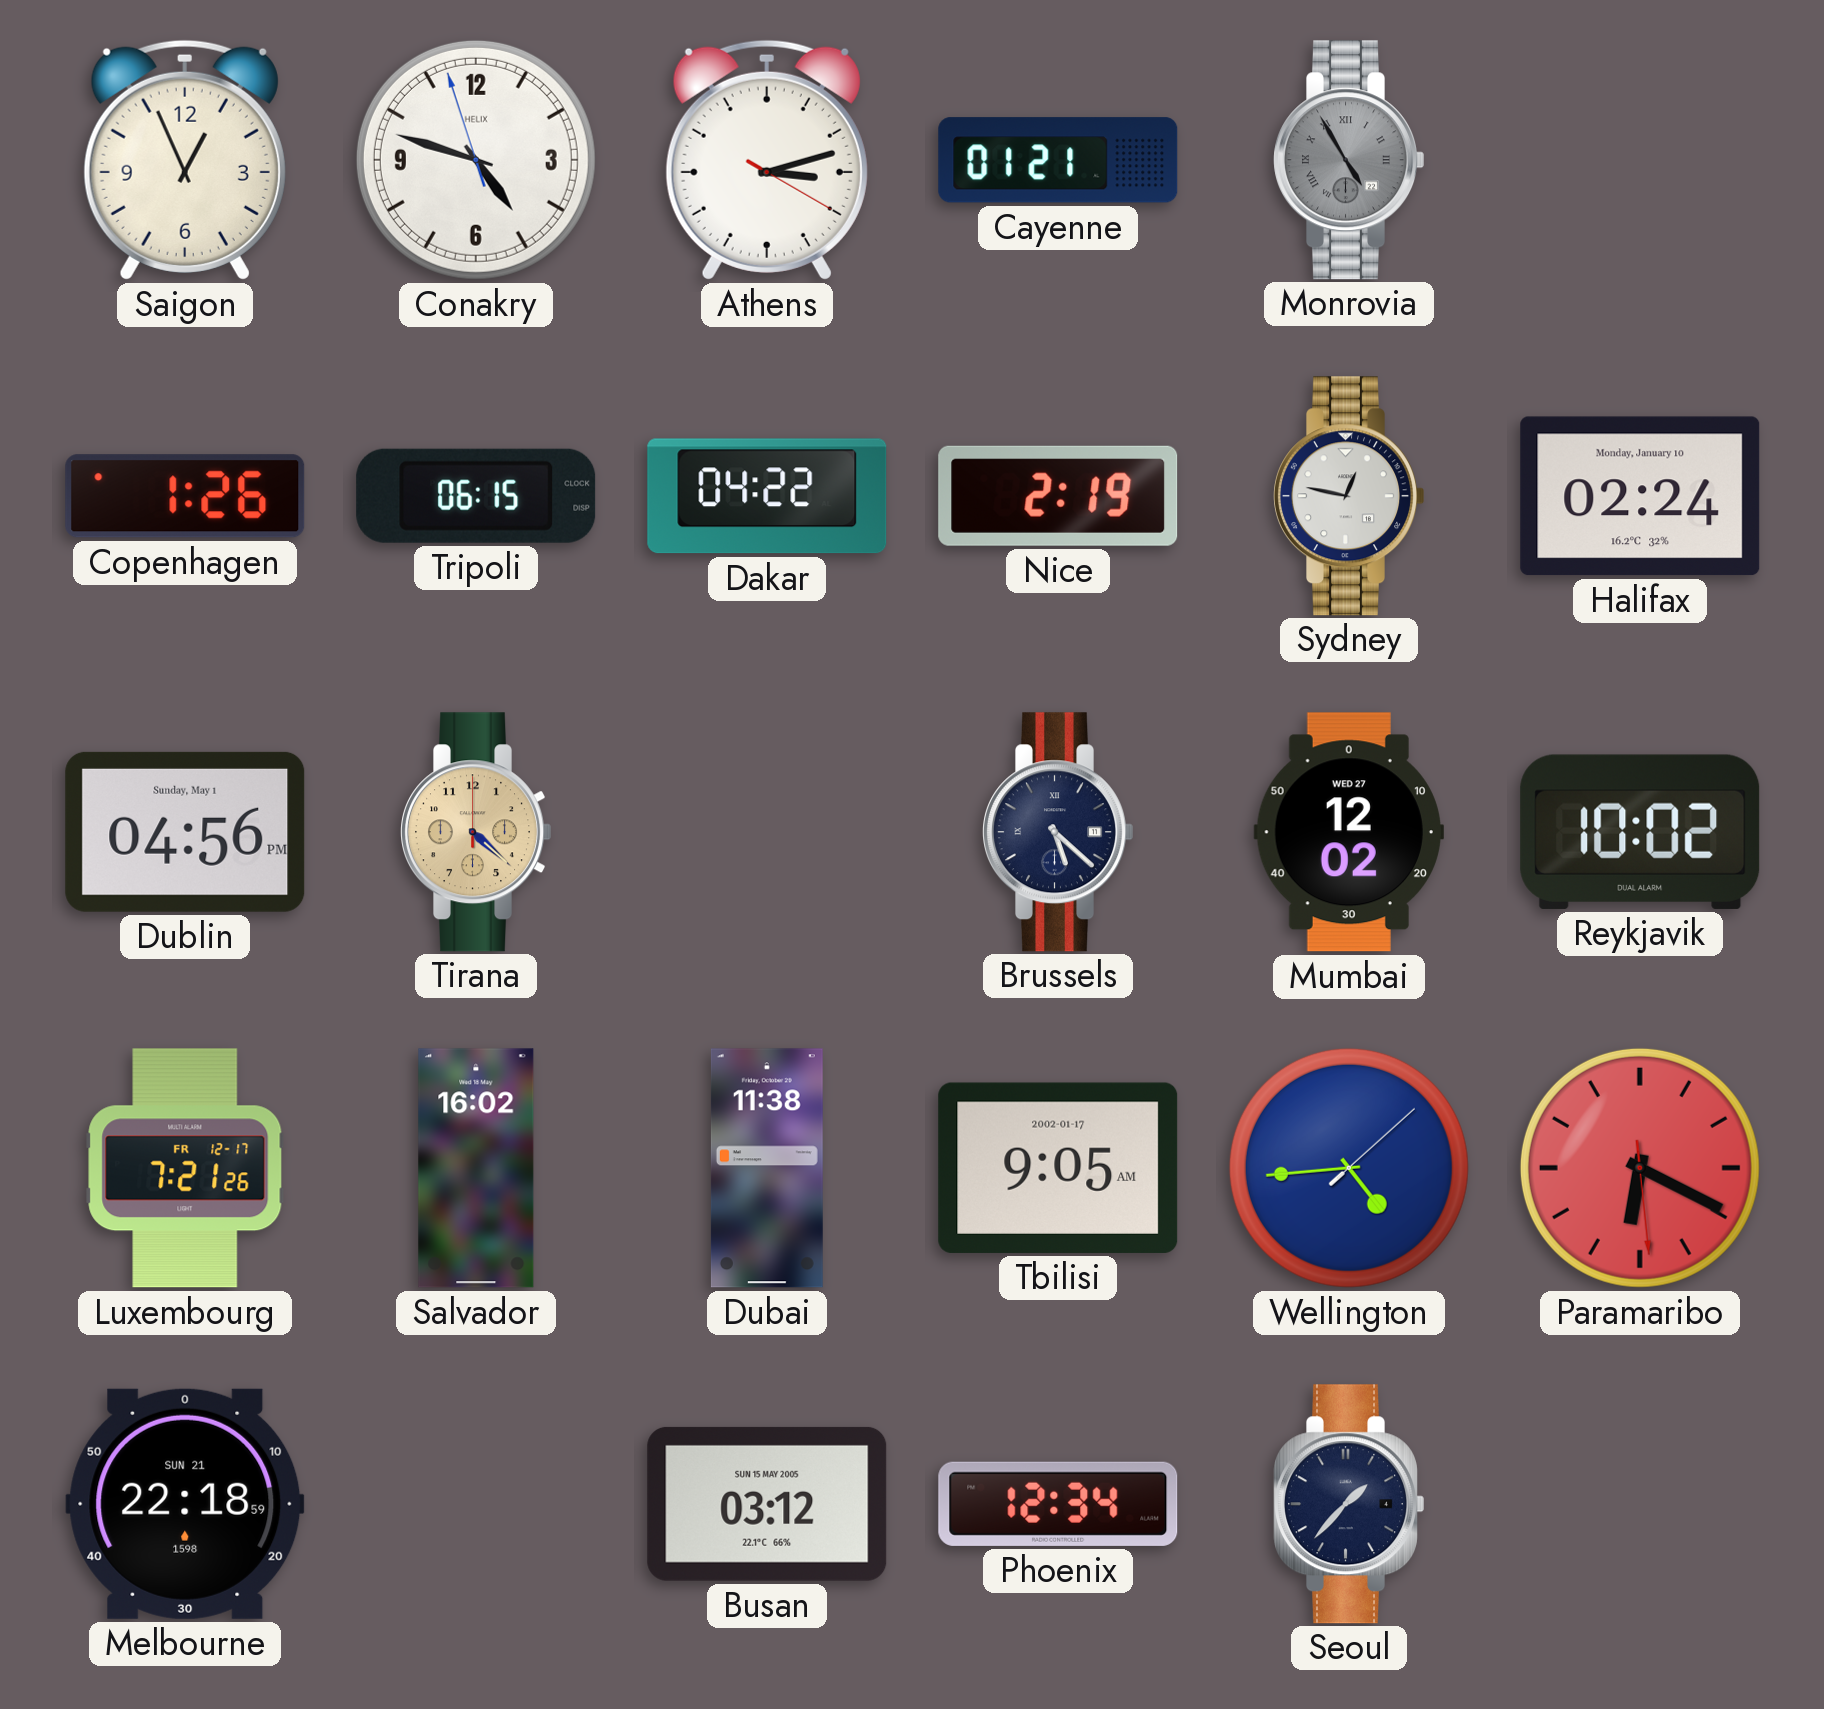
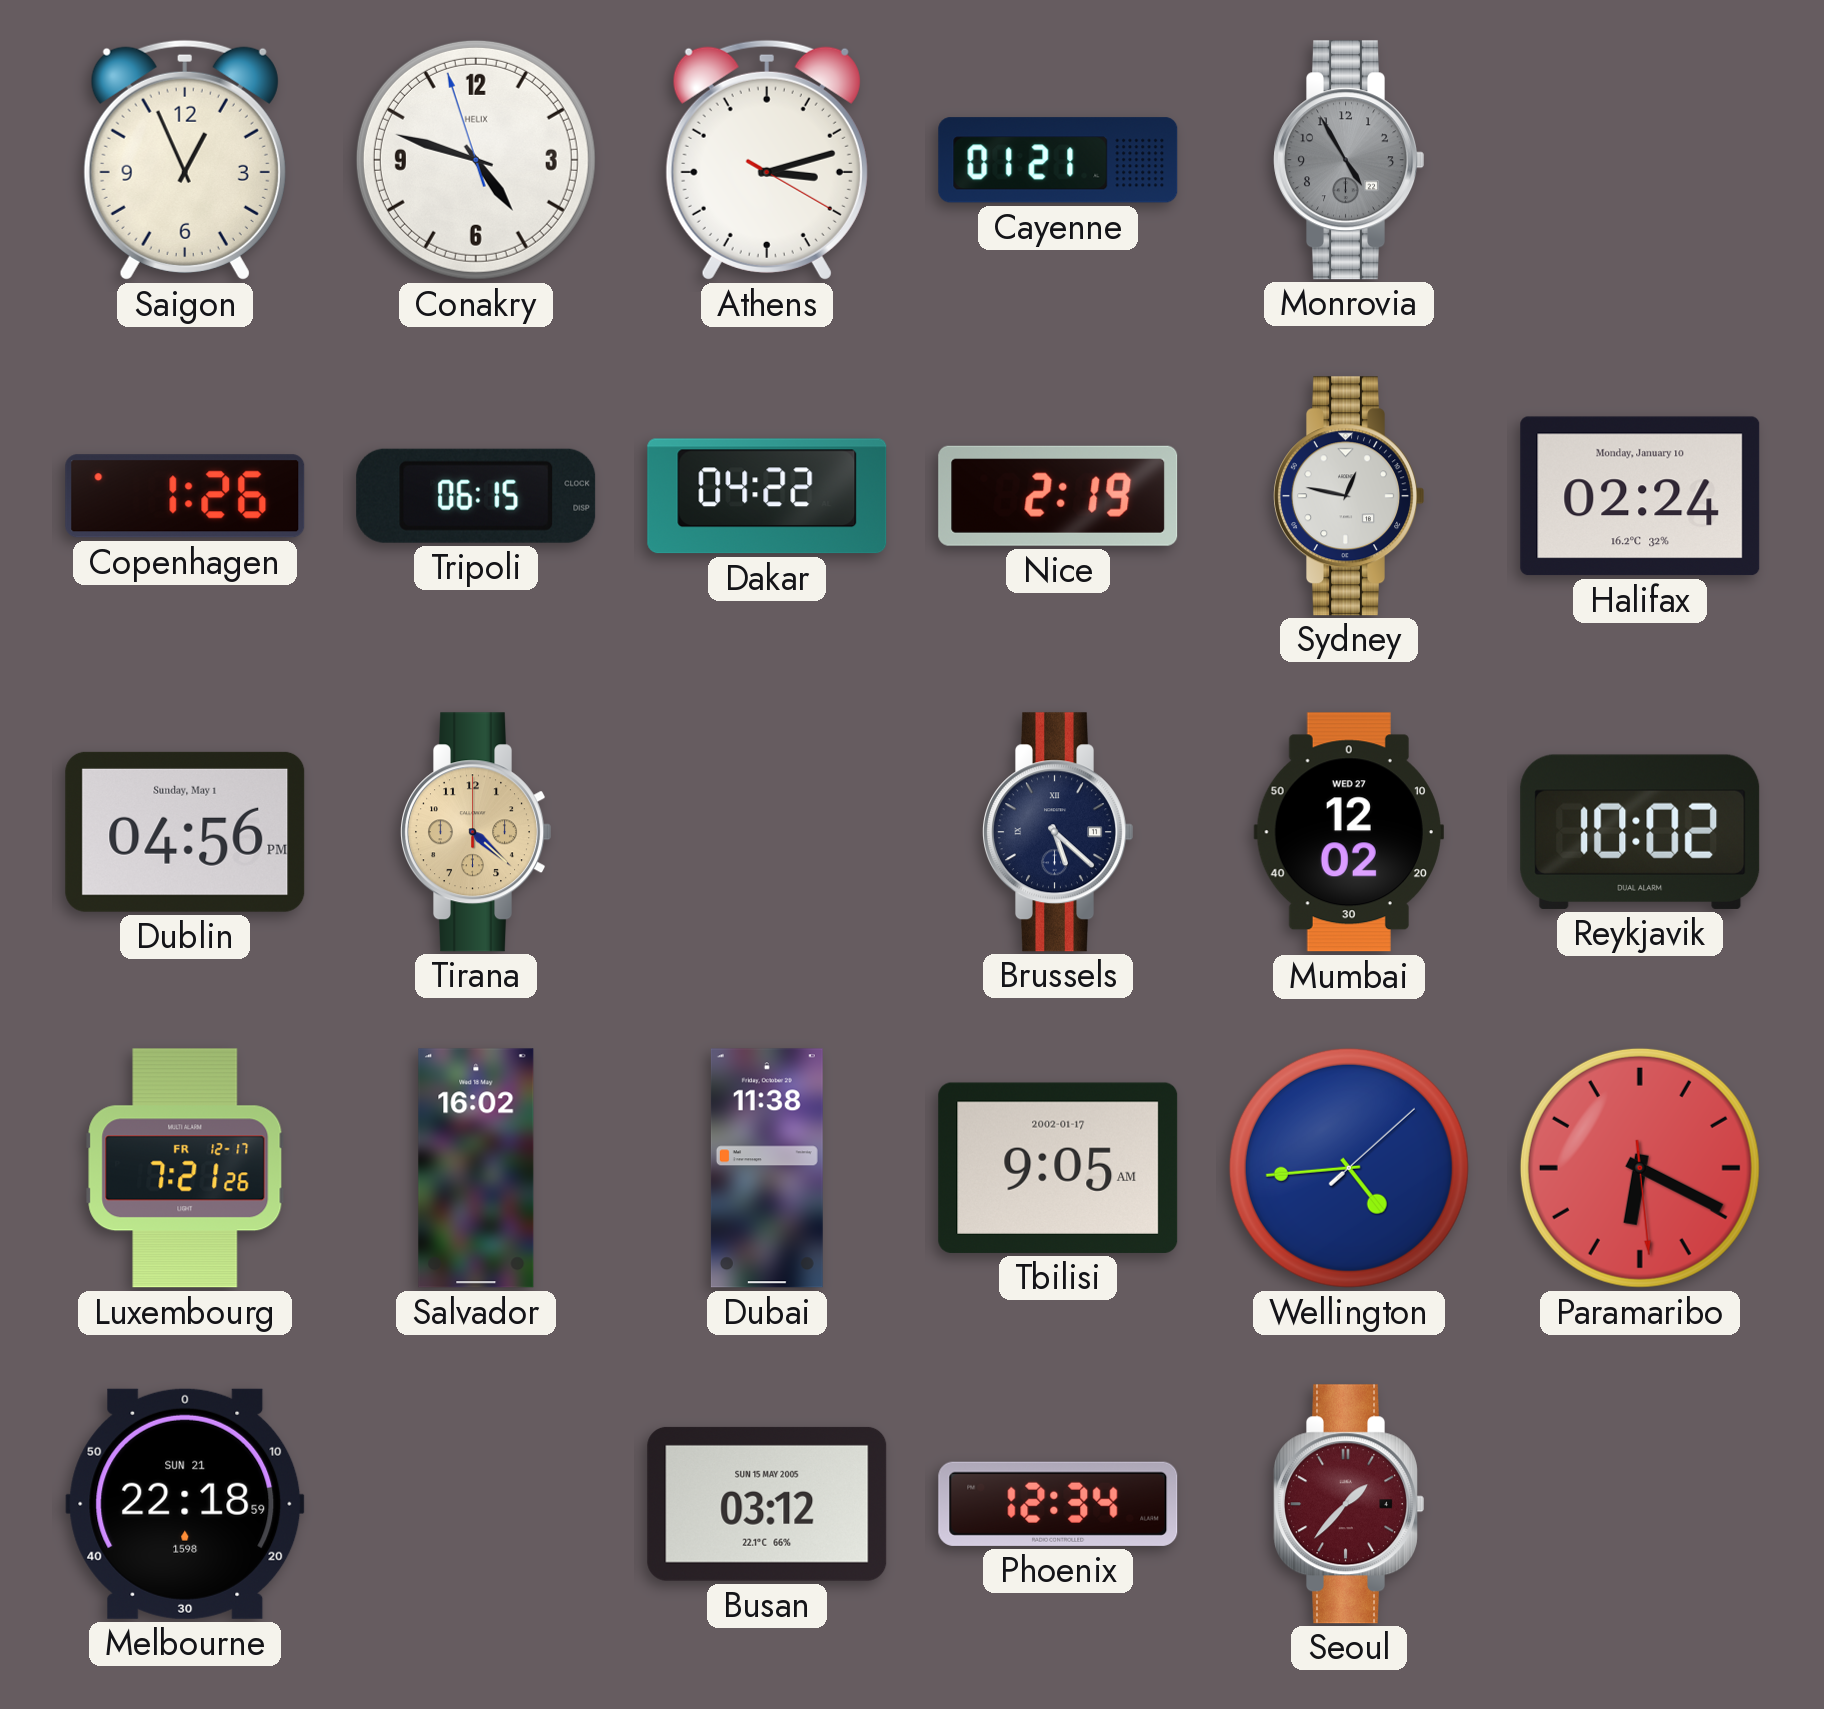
Monrovia numerals: Roman -> Arabic (1349, 160)
Seoul dial: navy -> burgundy (1349, 1504)
